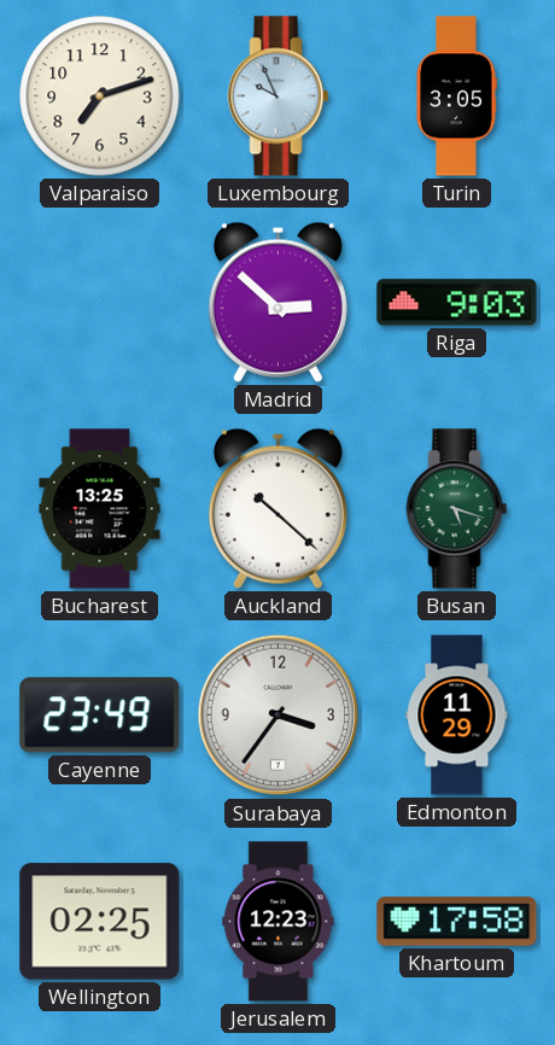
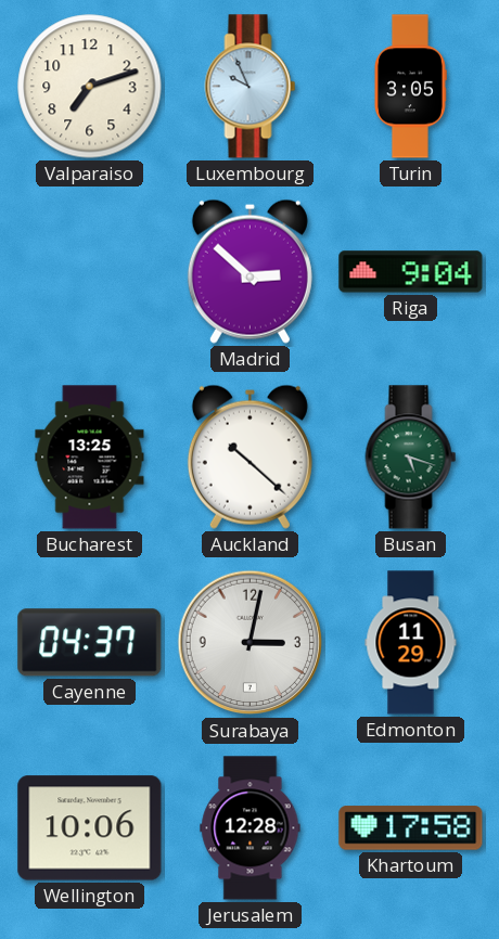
Riga: 9:03 -> 9:04 (411, 272)
Cayenne: 23:49 -> 04:37 (90, 643)
Surabaya: 3:36 -> 3:02 (251, 643)
Wellington: 02:25 -> 10:06 (90, 828)
Jerusalem: 12:23 -> 12:28 (251, 828)
